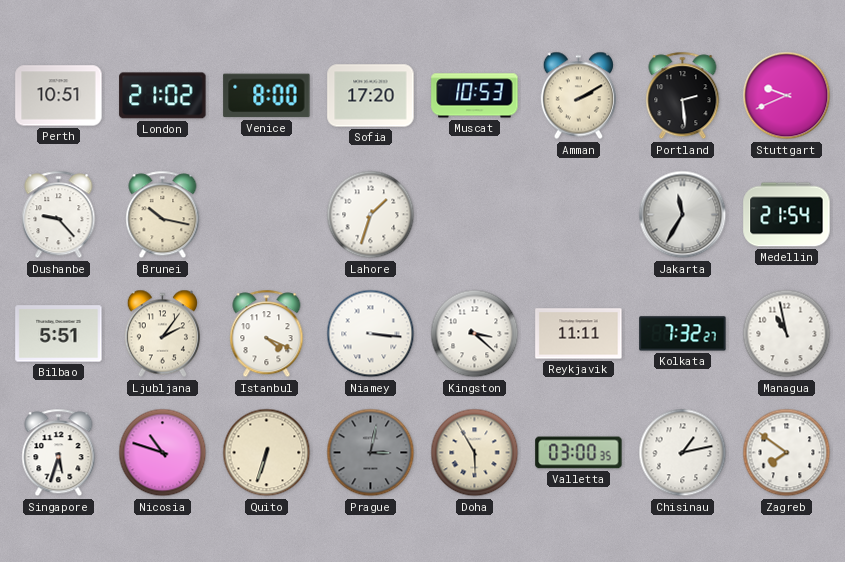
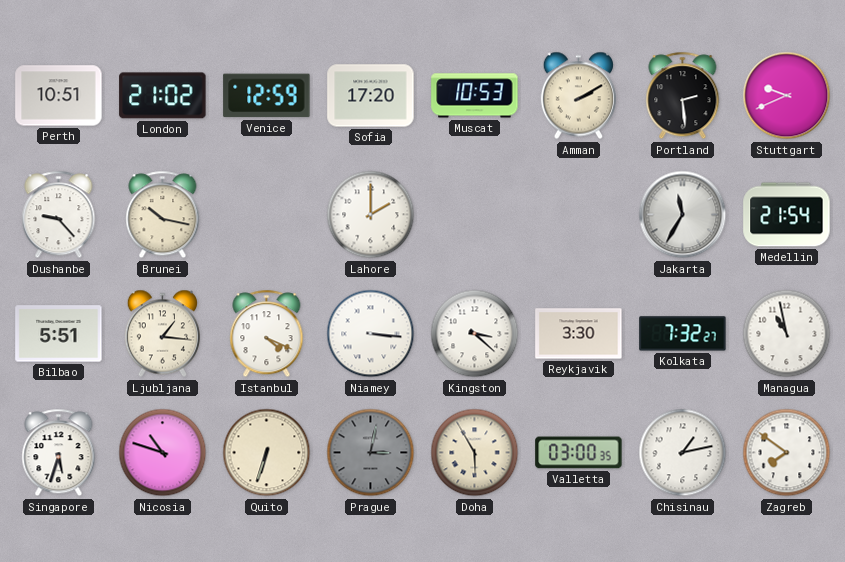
Venice: 8:00 -> 12:59 (267, 96)
Lahore: 1:33 -> 2:00 (371, 215)
Ljubljana: 2:06 -> 1:16 (162, 334)
Reykjavik: 11:11 -> 3:30 (579, 334)
